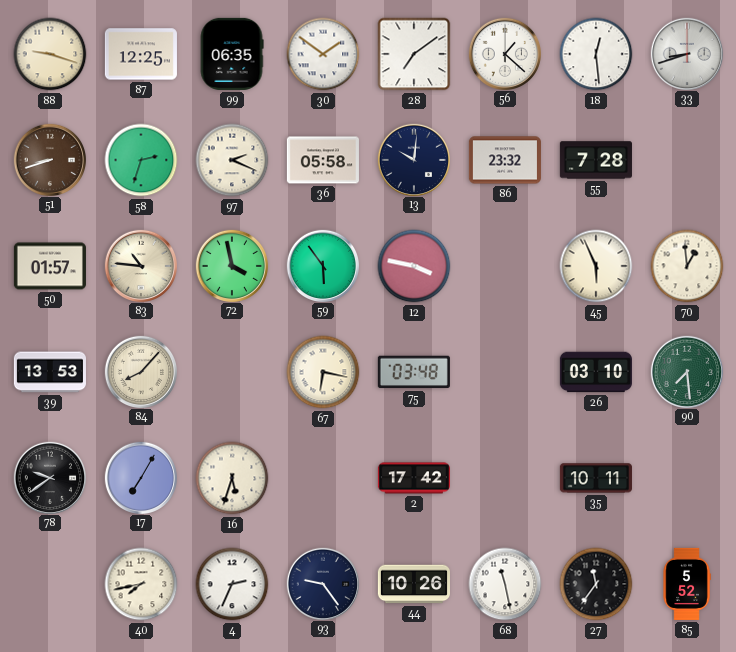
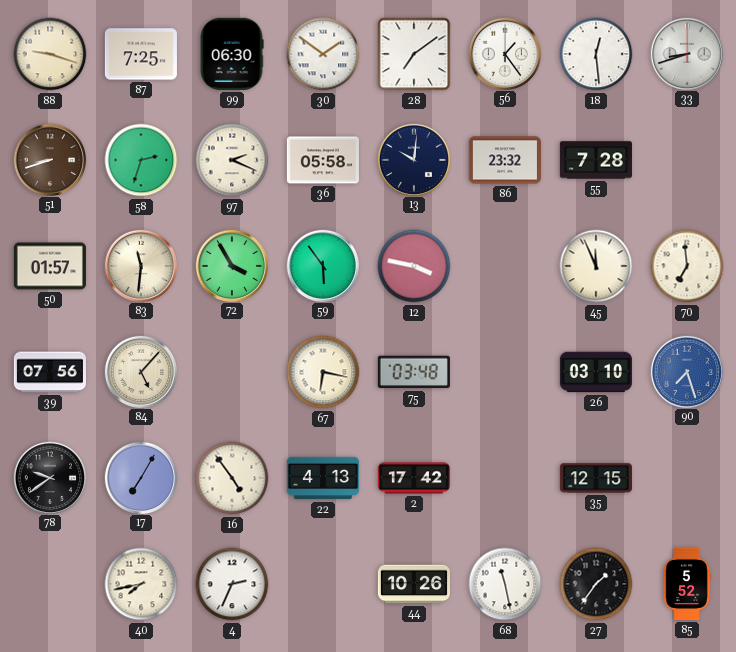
87: 12:25 -> 7:25 (141, 54)
99: 06:35 -> 06:30 (232, 54)
56: 1:22 -> 1:24 (504, 53)
83: 10:46 -> 11:31 (140, 265)
72: 3:58 -> 3:55 (231, 265)
45: 5:56 -> 11:56 (596, 266)
70: 12:59 -> 6:59 (687, 266)
39: 13:53 -> 07:56 (50, 372)
84: 8:07 -> 5:07 (140, 371)
90: 7:29 -> 7:27 (686, 371)
90 dial: green -> blue (686, 371)
16: 5:33 -> 4:54 (232, 478)
22: none -> 4:13 (323, 478)
35: 10:11 -> 12:15 (596, 478)
93: 9:24 -> none (322, 583)
27: 11:36 -> 1:36 (596, 584)
